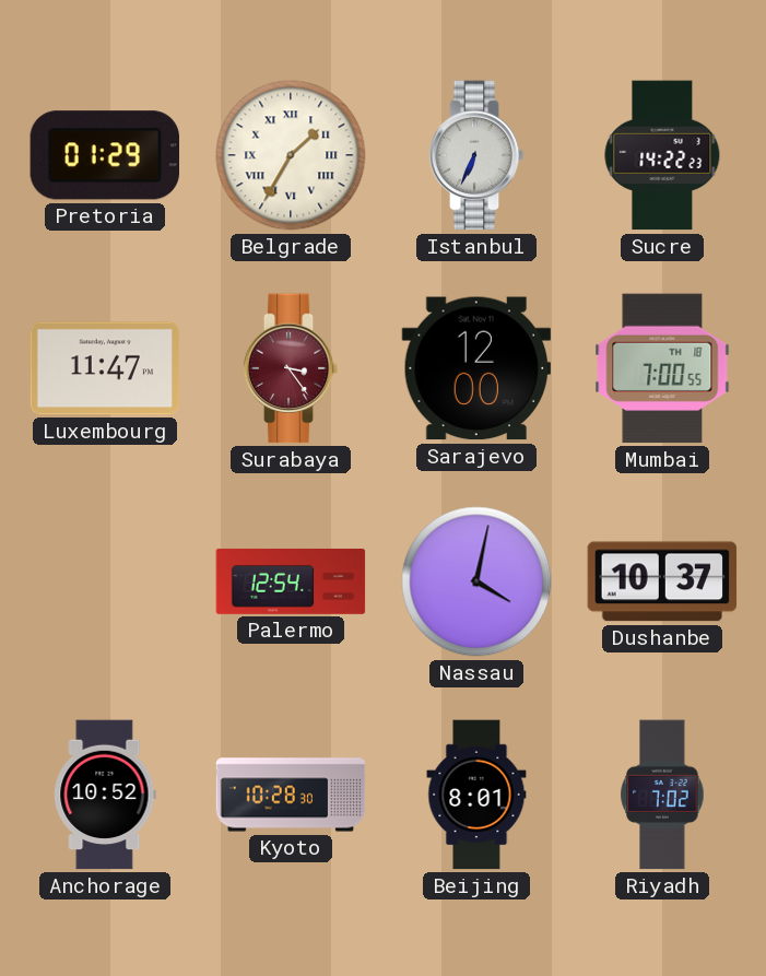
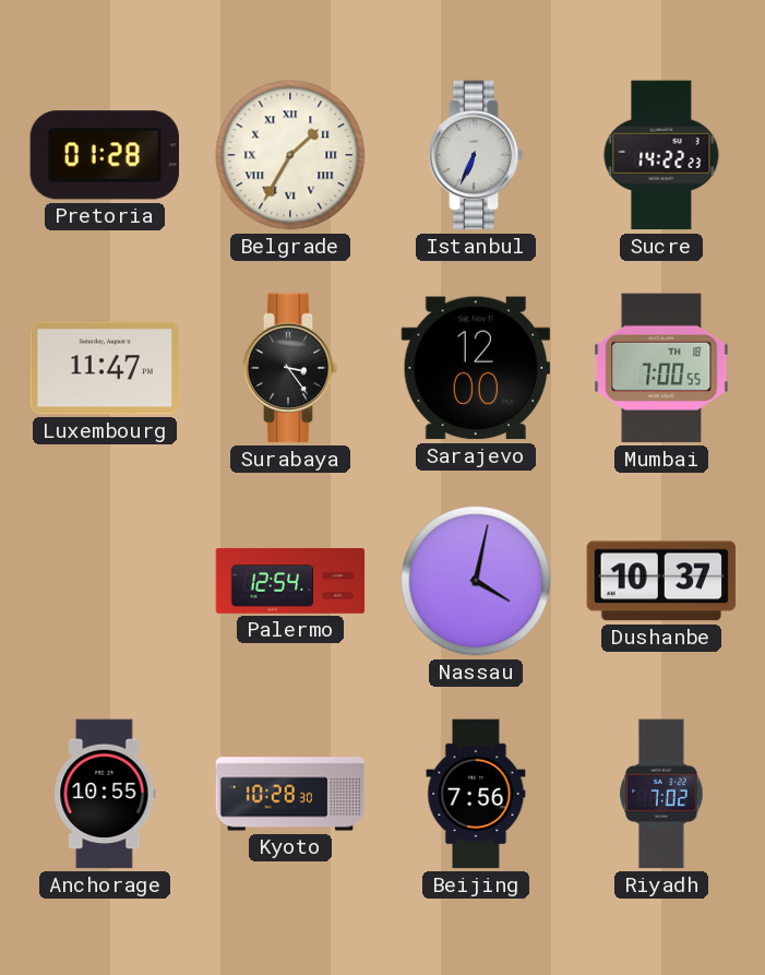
Pretoria: 01:29 -> 01:28 (104, 155)
Surabaya dial: burgundy -> black (290, 368)
Anchorage: 10:52 -> 10:55 (105, 794)
Beijing: 8:01 -> 7:56 (476, 794)
